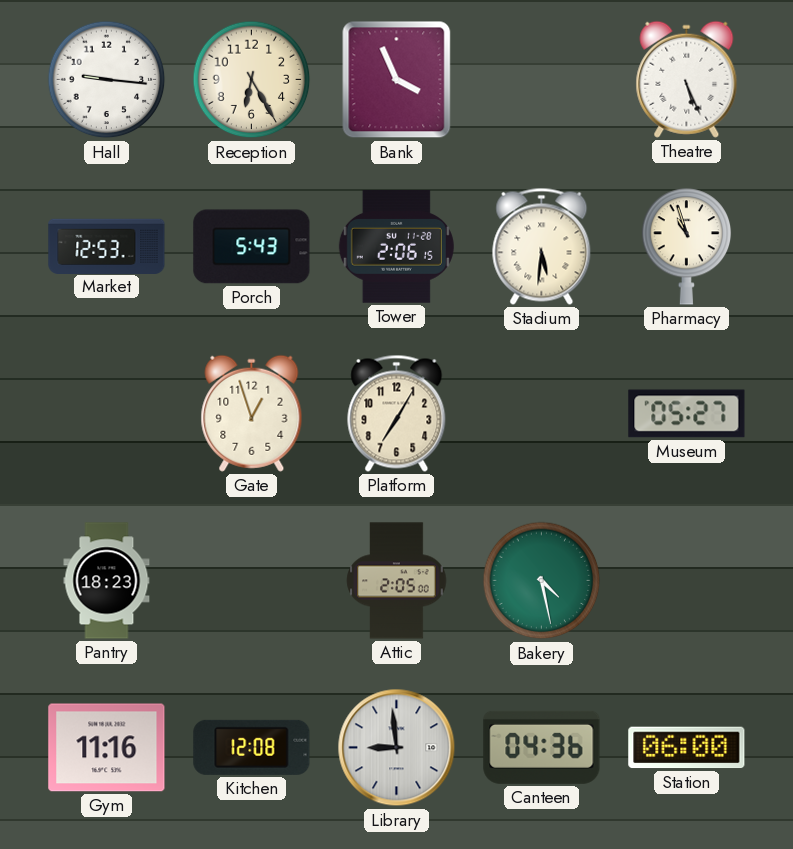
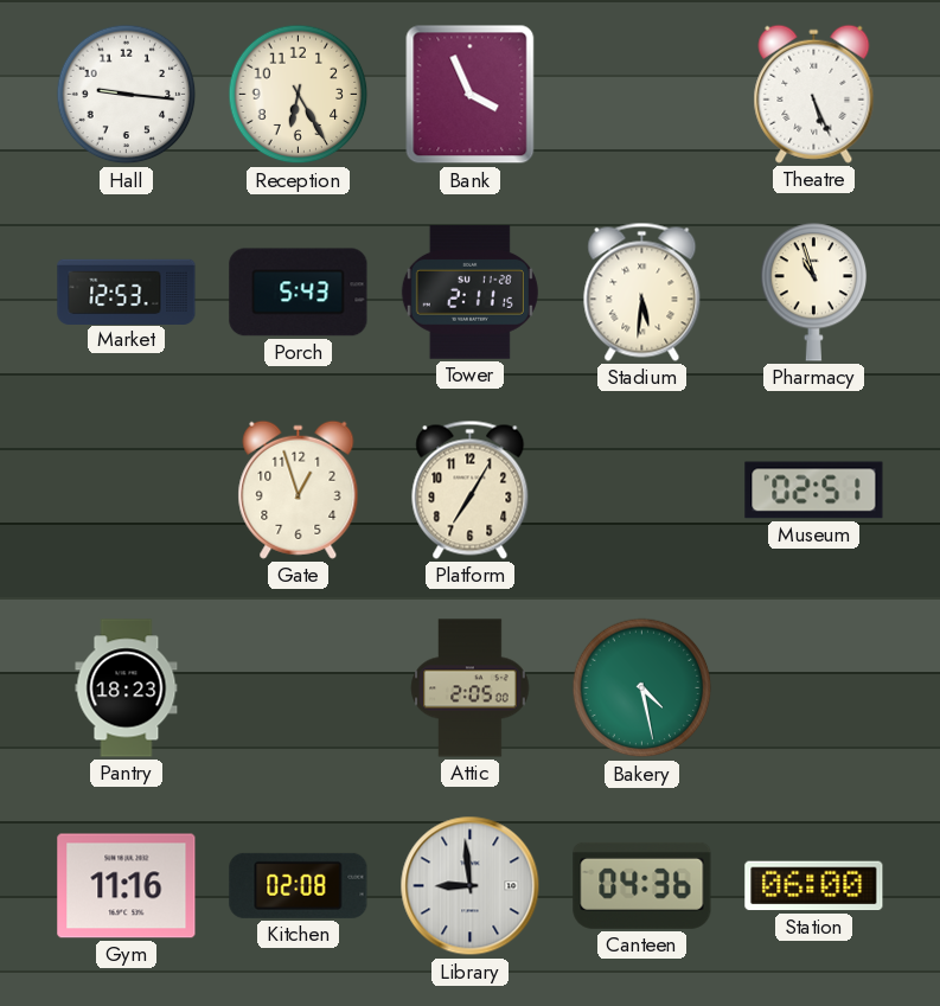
Tower: 2:06 -> 2:11 (469, 293)
Museum: 05:27 -> 02:51 (814, 491)
Kitchen: 12:08 -> 02:08 (299, 885)
